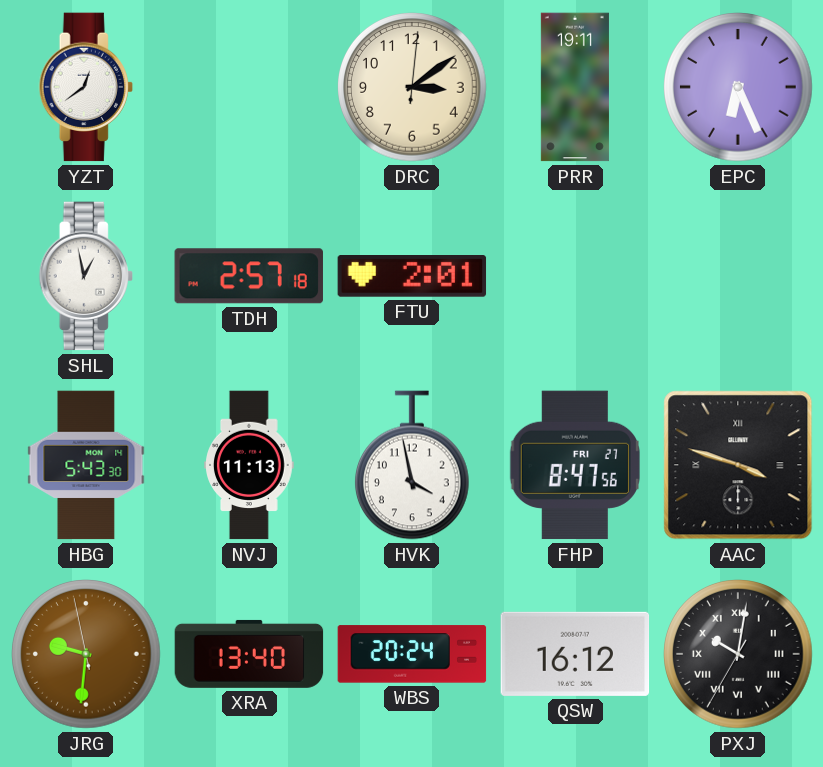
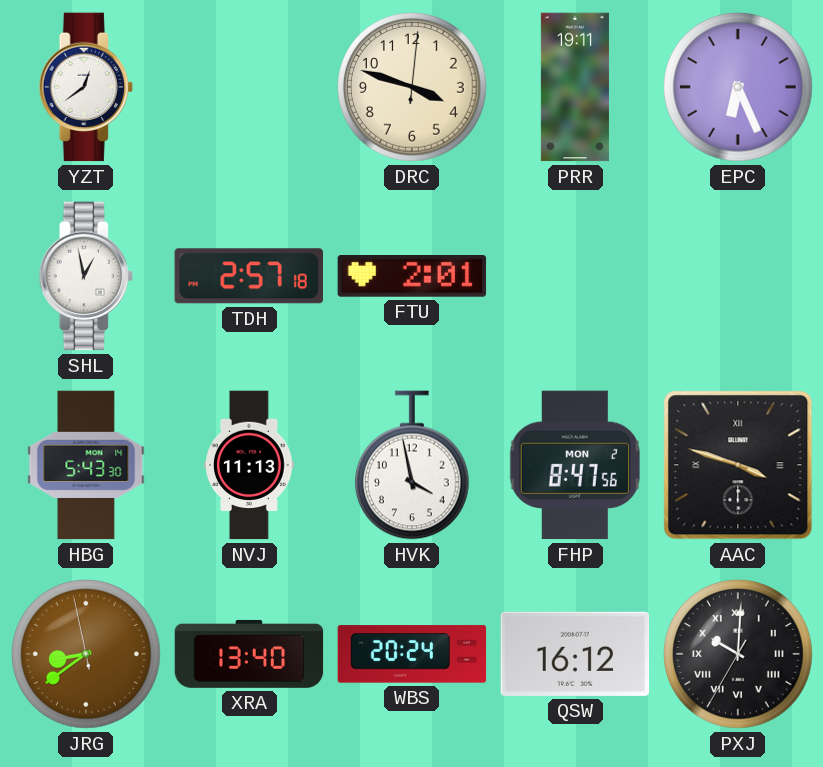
DRC: 3:09 -> 3:48 (412, 87)
FHP date: FRI 27 -> MON 2 (575, 465)
JRG: 9:30 -> 8:38 (86, 654)
PXJ: 10:01 -> 10:00 (738, 654)
